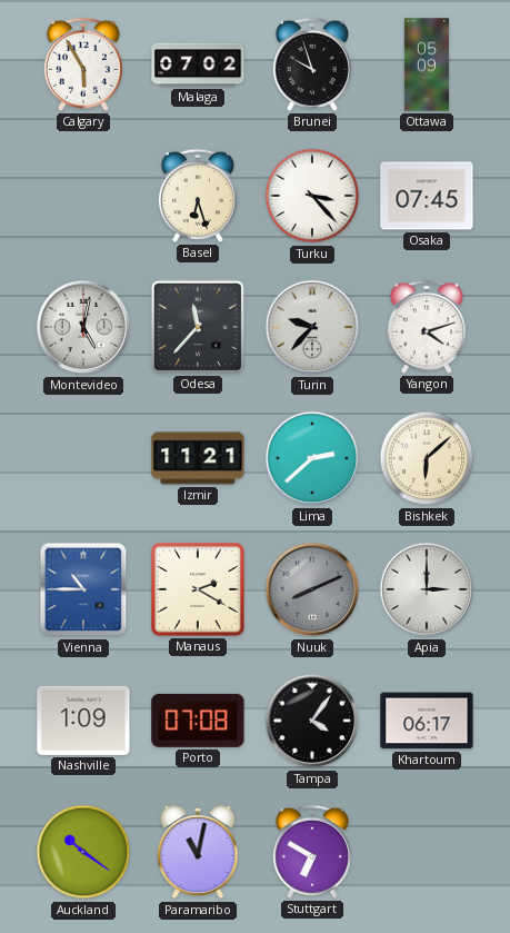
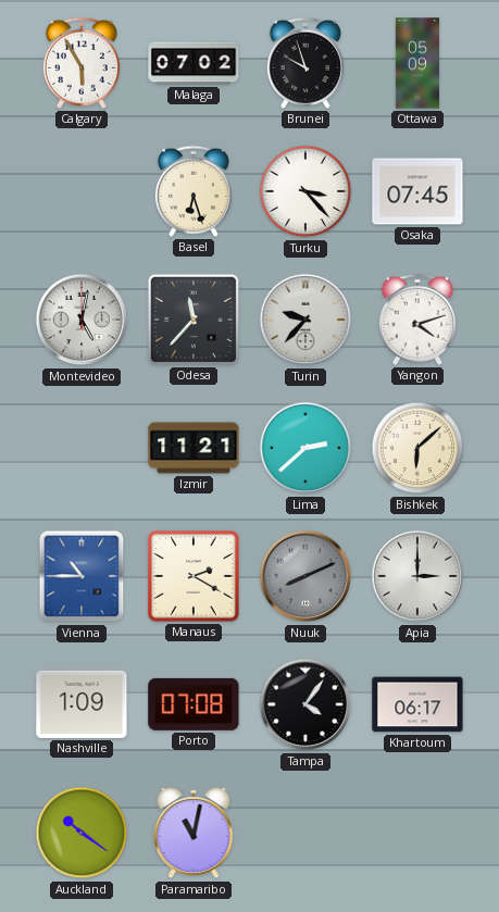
Stuttgart: 6:50 -> none (312, 852)
